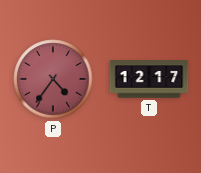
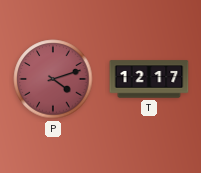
P: 4:36 -> 4:12 (53, 79)
